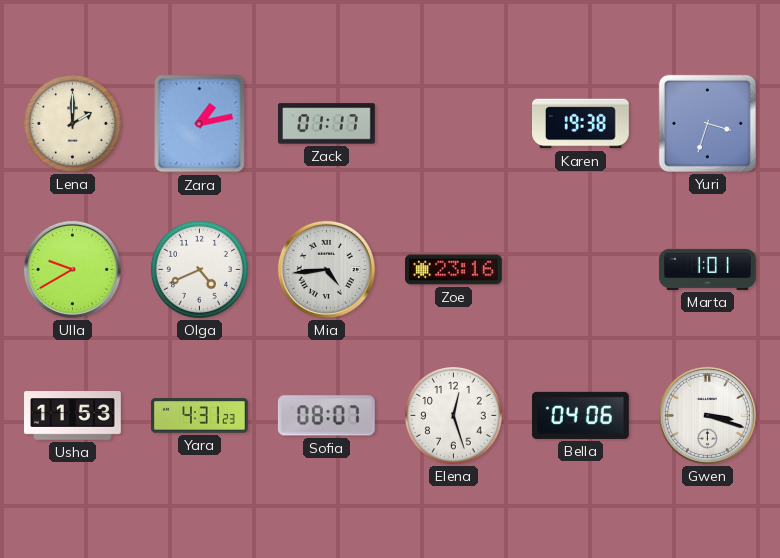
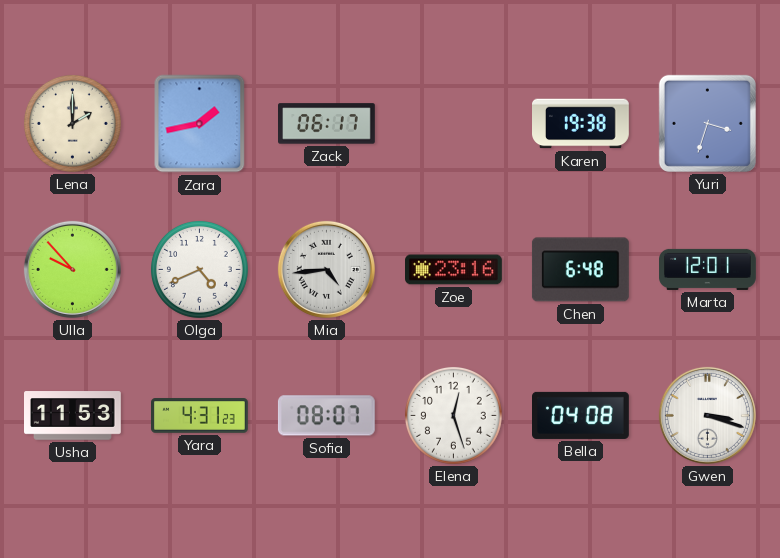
Zara: 1:13 -> 1:43 (200, 124)
Zack: 01:17 -> 06:17 (327, 124)
Ulla: 9:40 -> 9:53 (72, 269)
Chen: none -> 6:48 (580, 270)
Marta: 1:01 -> 12:01 (708, 269)
Bella: 04:06 -> 04:08 (581, 415)
